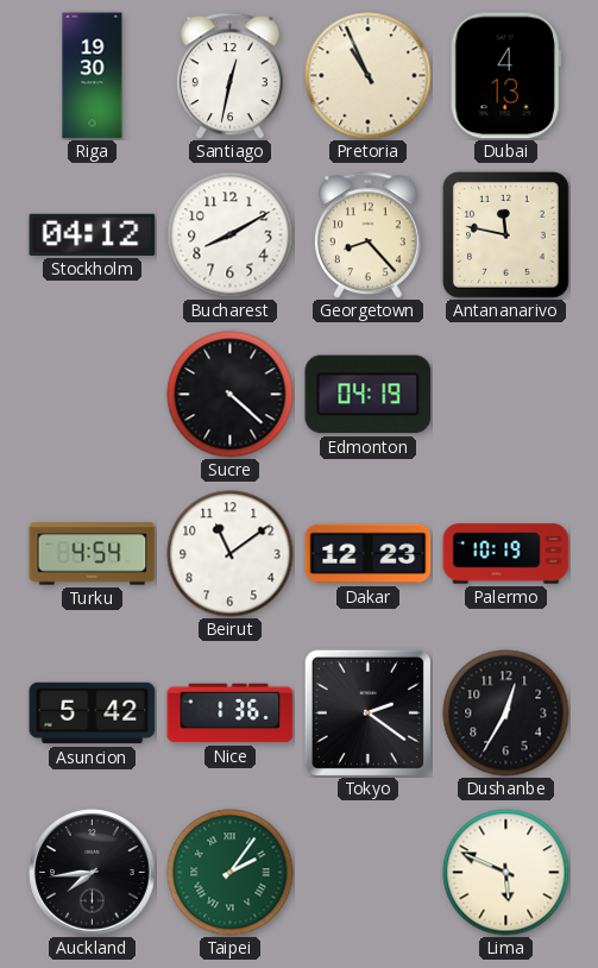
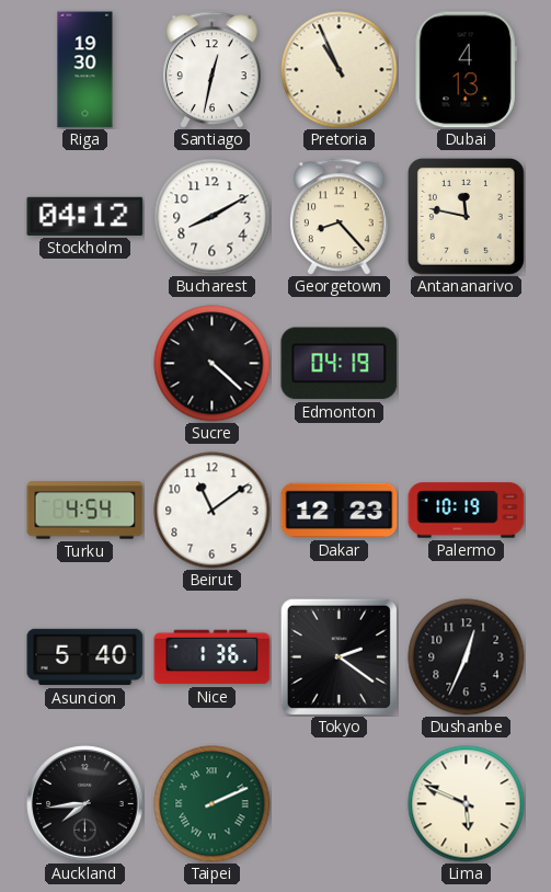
Asuncion: 5:42 -> 5:40 (85, 657)
Dushanbe: 12:35 -> 12:34 (467, 657)
Taipei: 2:06 -> 2:11 (213, 804)
